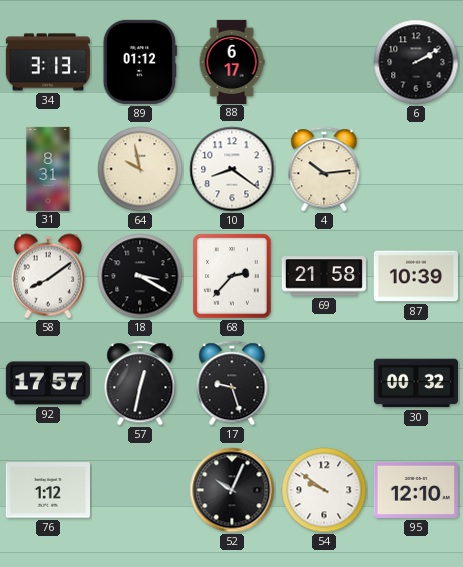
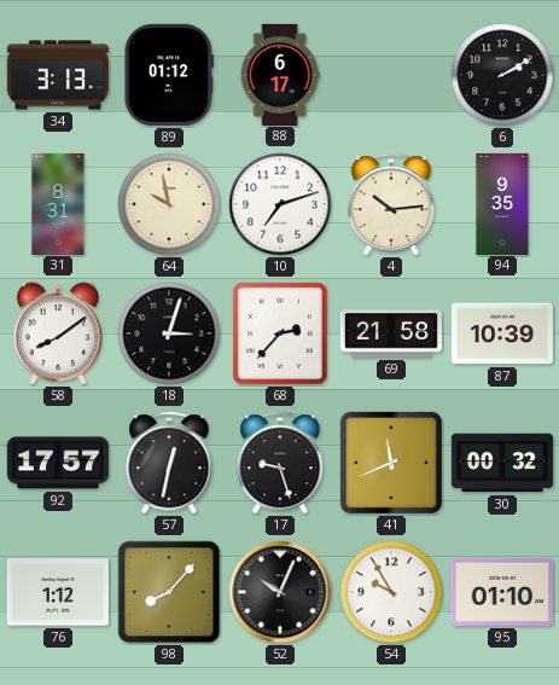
10: 8:21 -> 7:12 (280, 204)
94: none -> 9:35 (502, 203)
18: 3:20 -> 3:03 (169, 333)
41: none -> 11:41 (391, 463)
98: none -> 8:07 (169, 592)
54: 9:51 -> 9:55 (391, 592)
95: 12:10 -> 01:10 (502, 592)
